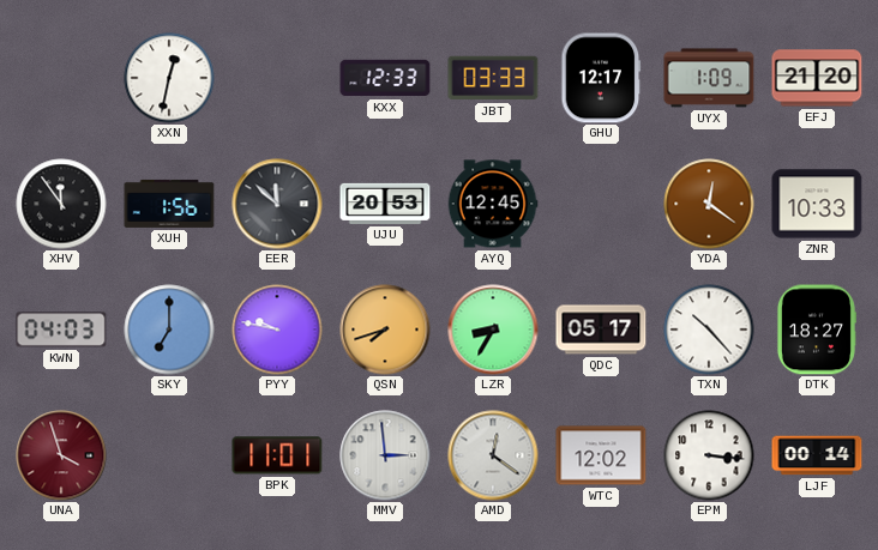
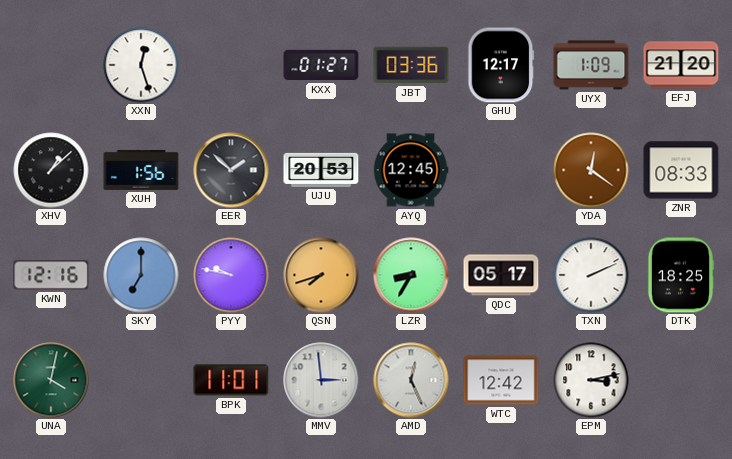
XXN: 12:32 -> 12:27 (141, 65)
KXX: 12:33 -> 01:27 (321, 65)
JBT: 03:33 -> 03:36 (411, 65)
XHV: 11:54 -> 1:08 (51, 170)
EER: 11:52 -> 1:52 (231, 170)
ZNR: 10:33 -> 08:33 (681, 170)
KWN: 04:03 -> 12:16 (51, 275)
TXN: 10:23 -> 2:11 (591, 275)
DTK: 18:27 -> 18:25 (680, 275)
UNA: 3:57 -> 4:02 (51, 380)
UNA dial: burgundy -> green (51, 380)
AMD: 12:21 -> 12:26 (411, 380)
WTC: 12:02 -> 12:42 (501, 380)
EPM: 3:16 -> 3:13 (591, 380)
LJF: 00:14 -> none (817, 455)
